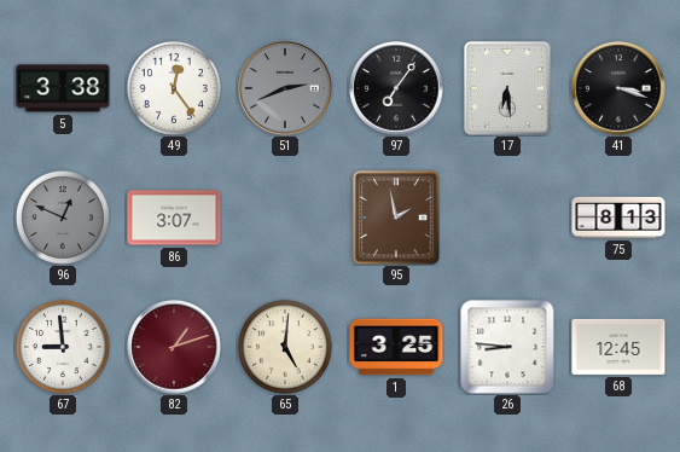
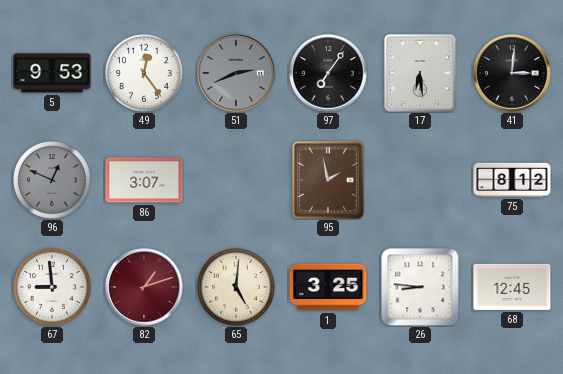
5: 3:38 -> 9:53 (52, 73)
41: 3:18 -> 3:01 (512, 73)
75: 8:13 -> 8:12 (512, 180)
